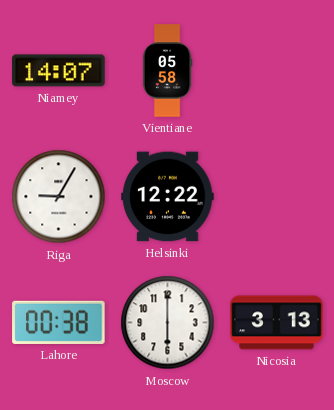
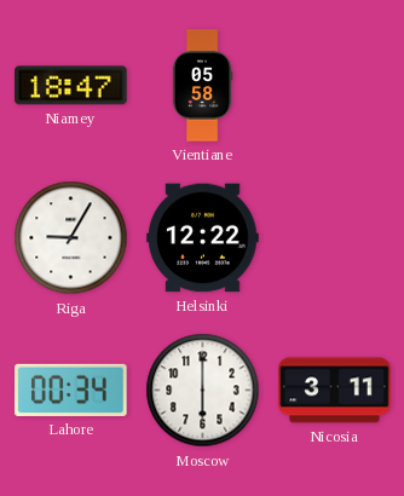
Niamey: 14:07 -> 18:47 (71, 86)
Lahore: 00:38 -> 00:34 (71, 390)
Nicosia: 3:13 -> 3:11 (335, 391)
